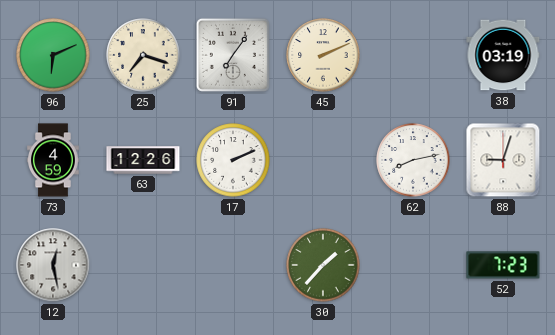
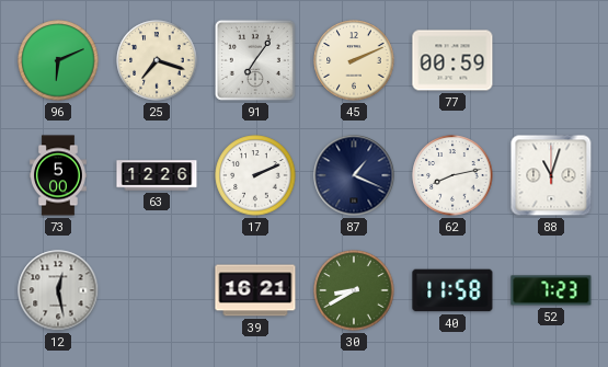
77: none -> 00:59 (452, 60)
38: 03:19 -> none (503, 55)
73: 4:59 -> 5:00 (58, 175)
87: none -> 1:19 (354, 175)
88: 9:03 -> 11:03 (551, 175)
39: none -> 16:21 (255, 290)
30: 1:37 -> 8:40 (354, 290)
40: none -> 11:58 (452, 290)
